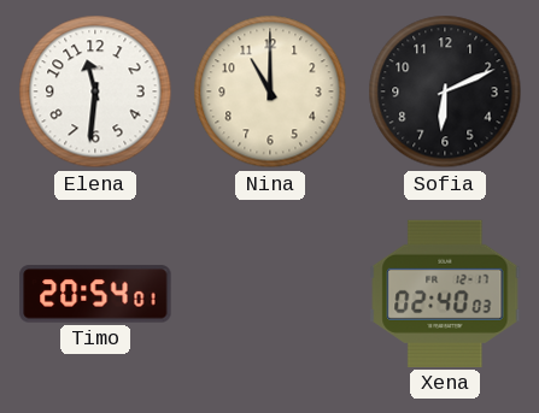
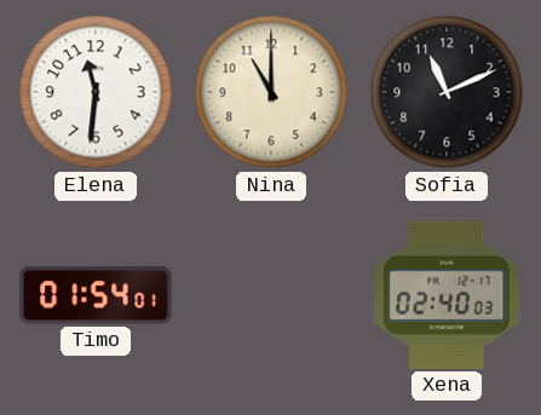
Sofia: 6:11 -> 11:11 (447, 92)
Timo: 20:54 -> 01:54 (96, 295)
